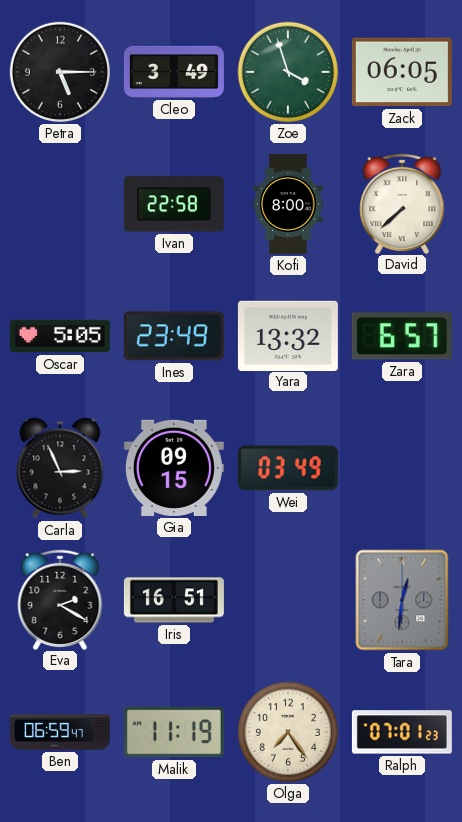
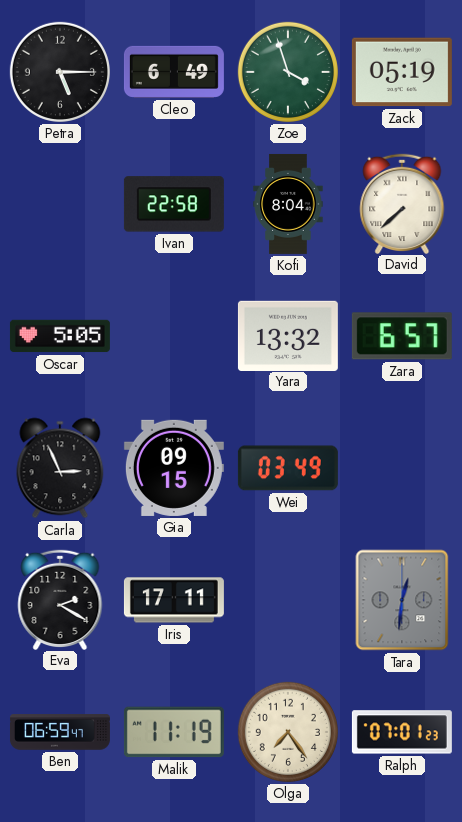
Cleo: 3:49 -> 6:49 (174, 72)
Zack: 06:05 -> 05:19 (402, 72)
Kofi: 8:00 -> 8:04 (288, 204)
Ines: 23:49 -> none (174, 336)
Iris: 16:51 -> 17:11 (174, 600)
